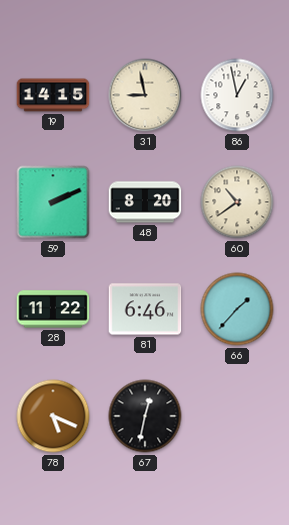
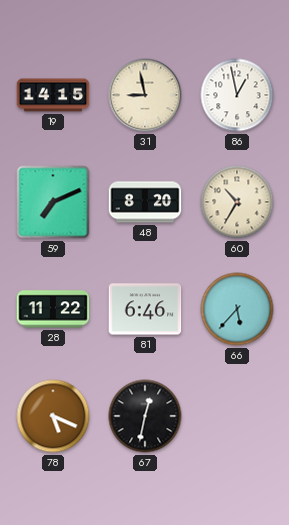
59: 2:11 -> 7:11 (53, 202)
60: 10:39 -> 10:35 (237, 202)
66: 1:37 -> 5:37 (237, 309)
